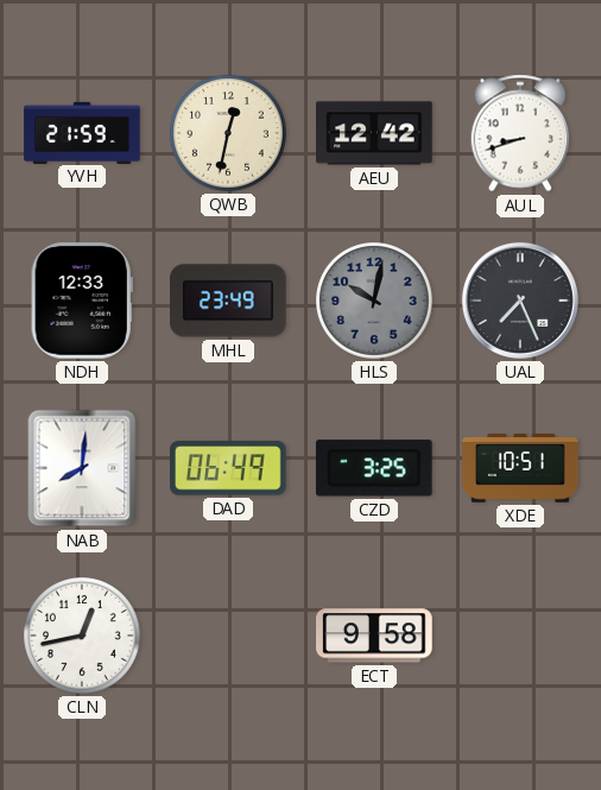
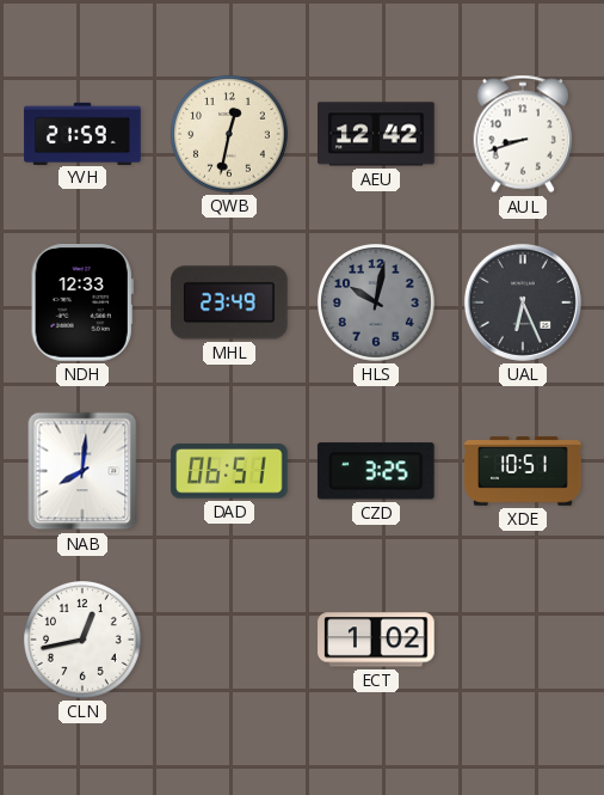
UAL: 7:26 -> 6:26 (523, 302)
DAD: 06:49 -> 06:51 (229, 471)
ECT: 9:58 -> 1:02 (376, 640)
